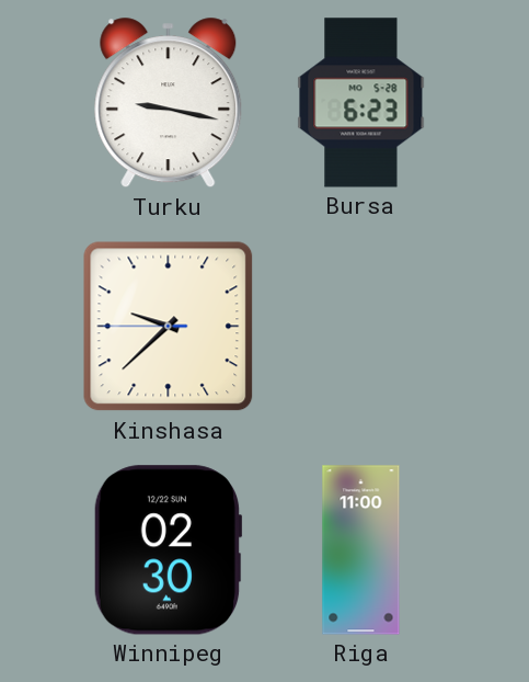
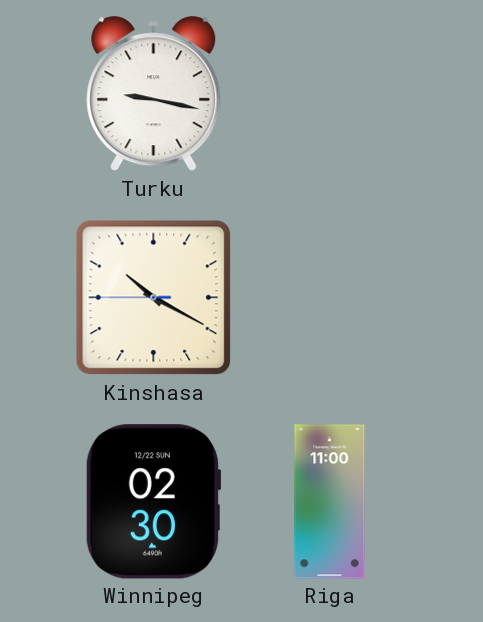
Bursa: 6:23 -> none (361, 103)
Kinshasa: 9:37 -> 10:19 (154, 298)
